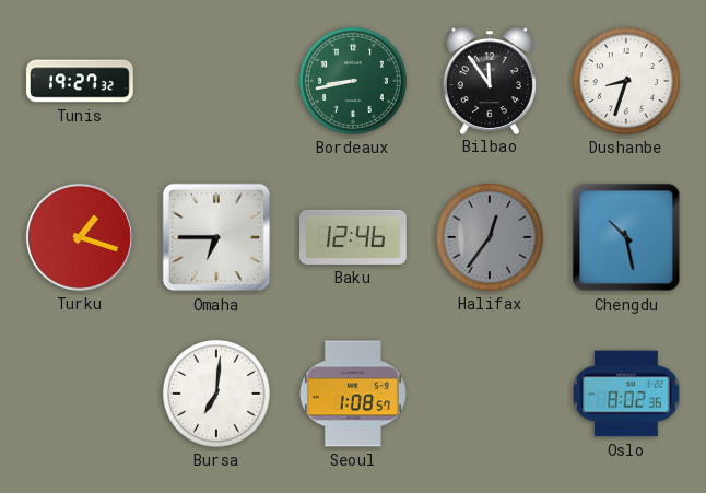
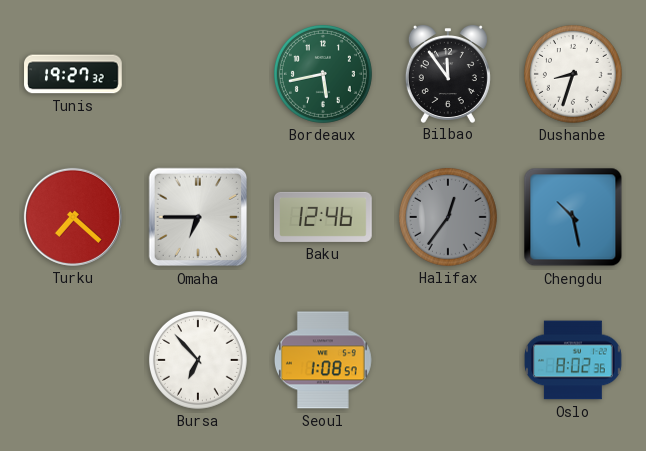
Bordeaux: 8:43 -> 5:43 (323, 74)
Turku: 1:18 -> 7:22 (73, 217)
Bursa: 7:01 -> 6:53 (198, 360)
